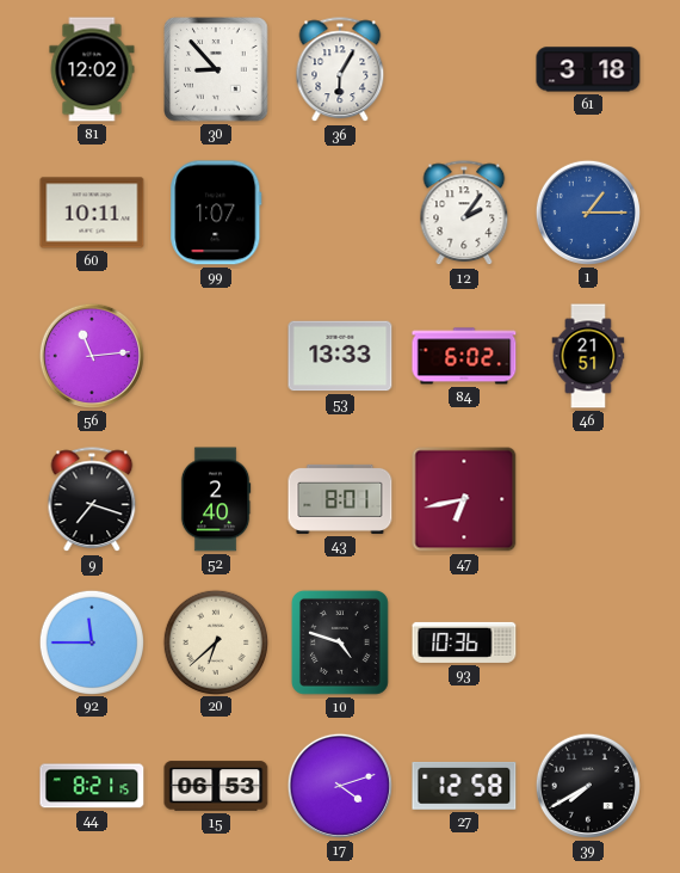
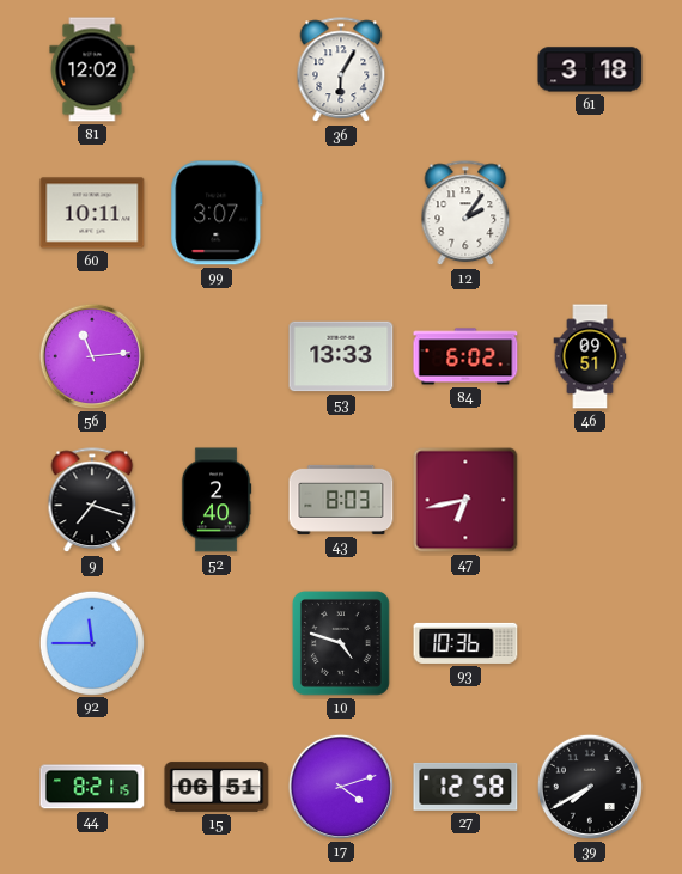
30: 8:53 -> none (216, 69)
99: 1:07 -> 3:07 (217, 213)
1: 1:15 -> none (588, 213)
46: 21:51 -> 09:51 (590, 356)
43: 8:01 -> 8:03 (341, 500)
20: 6:38 -> none (215, 641)
15: 06:53 -> 06:51 (217, 787)
